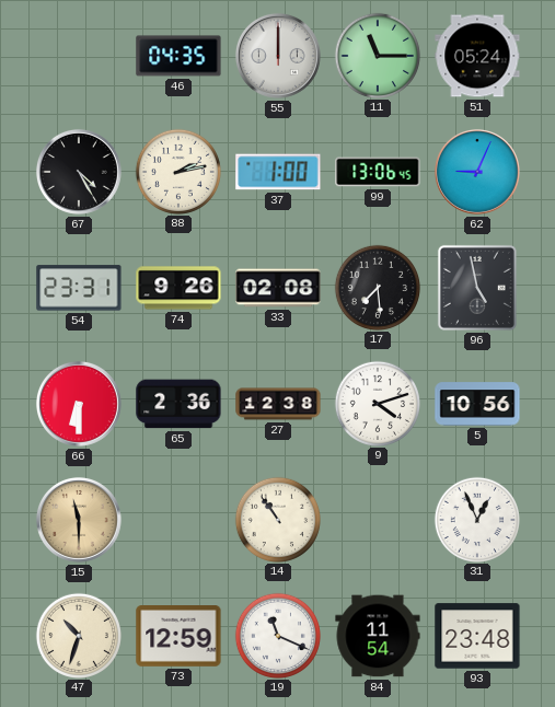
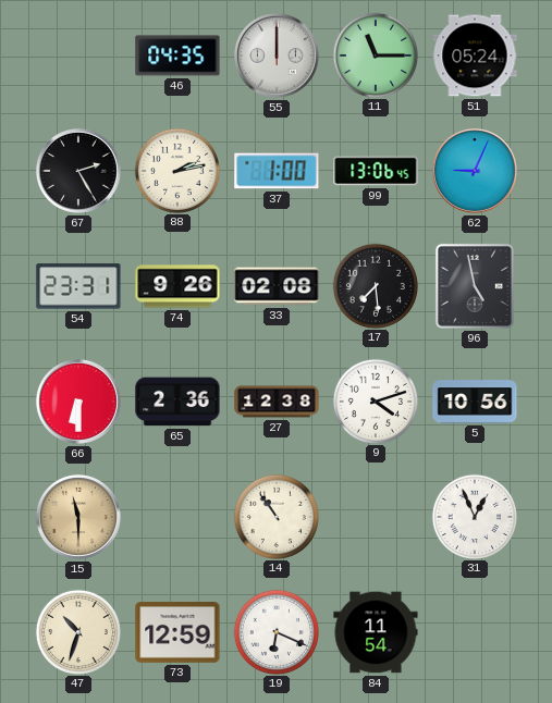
67: 4:25 -> 2:25 (78, 171)
19: 11:19 -> 6:19 (275, 631)
93: 23:48 -> none (477, 636)
